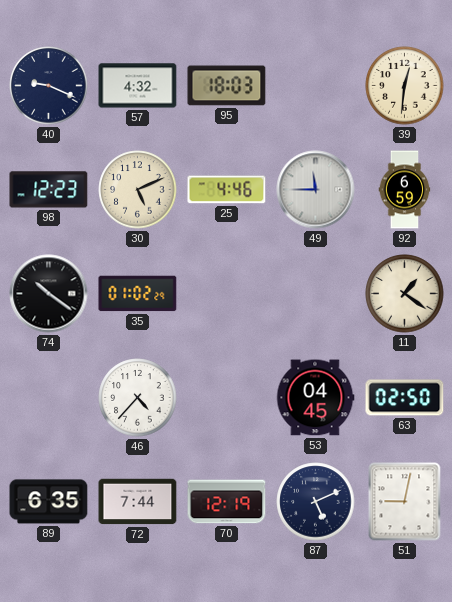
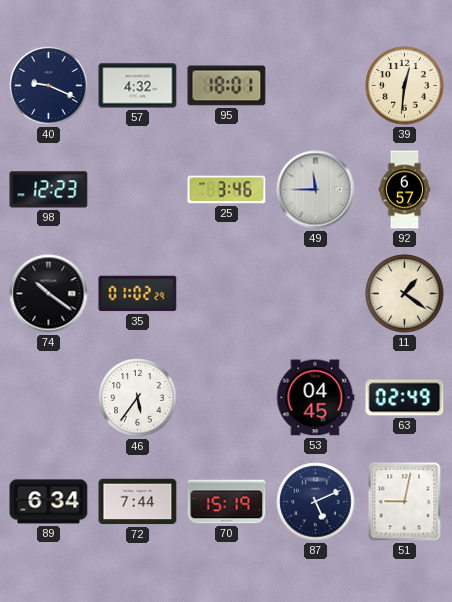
95: 18:03 -> 18:01 (227, 86)
30: 5:11 -> none (138, 190)
25: 4:46 -> 3:46 (227, 190)
92: 6:59 -> 6:57 (405, 190)
46: 4:37 -> 5:36 (138, 398)
63: 02:50 -> 02:49 (405, 398)
89: 6:35 -> 6:34 (49, 502)
70: 12:19 -> 15:19 (227, 502)
